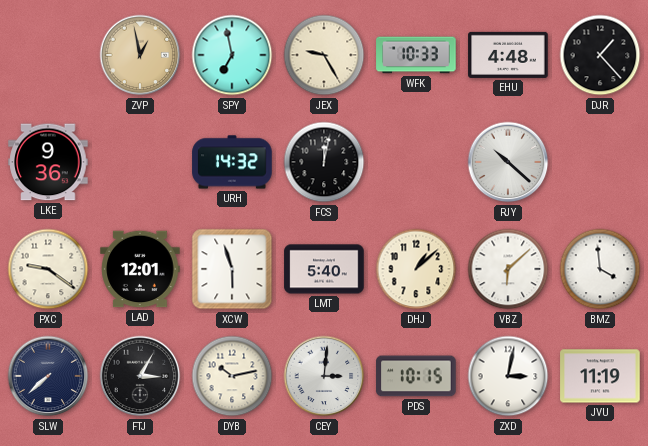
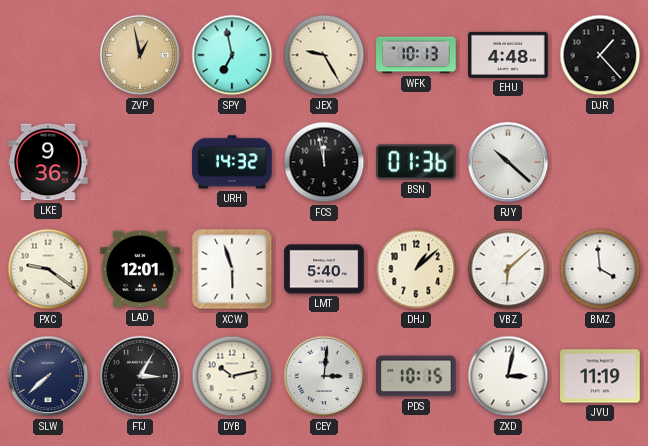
WFK: 10:33 -> 10:13 (416, 55)
FCS: 12:02 -> 11:58 (324, 162)
BSN: none -> 01:36 (416, 162)
